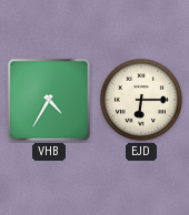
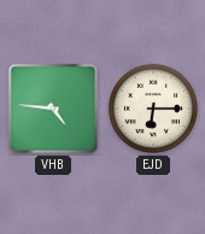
VHB: 4:35 -> 4:46 (53, 109)
